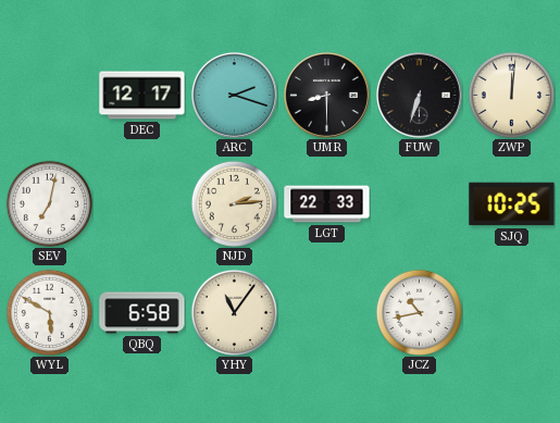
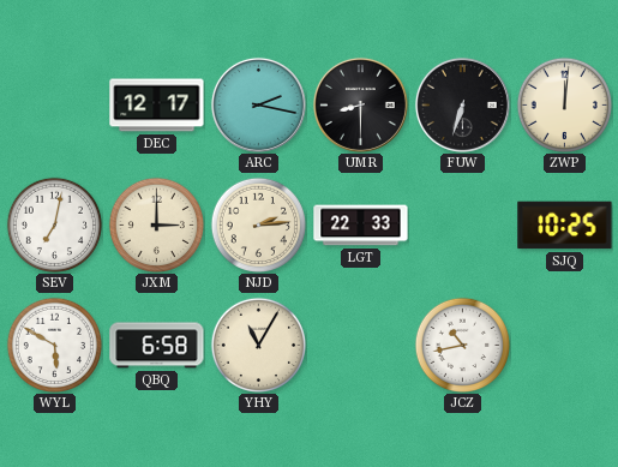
ARC: 2:18 -> 2:17 (258, 104)
JXM: none -> 3:00 (156, 224)
YHY: 11:06 -> 11:05 (258, 345)
